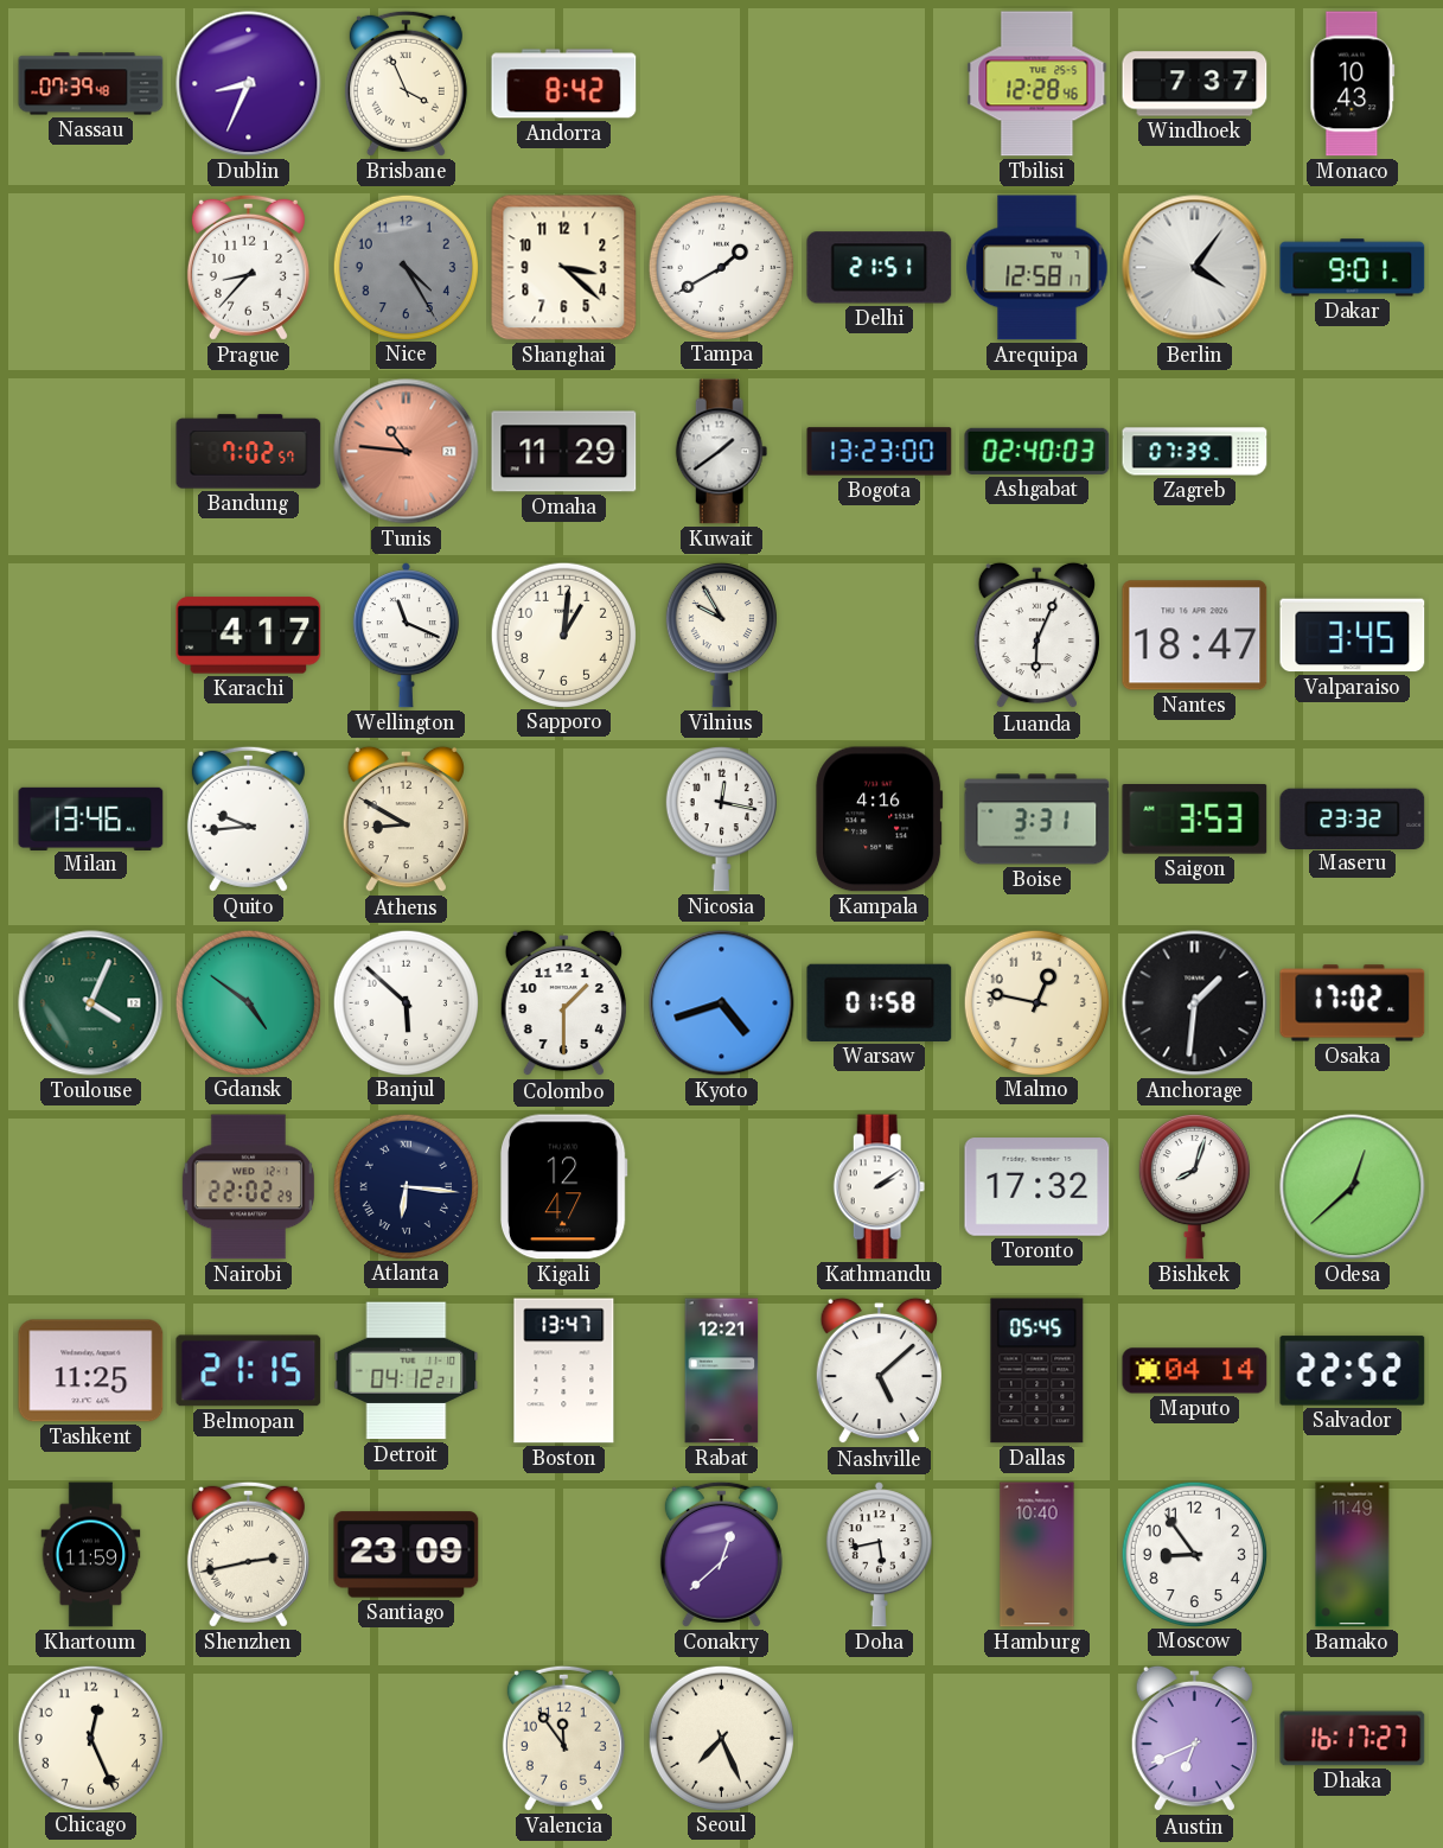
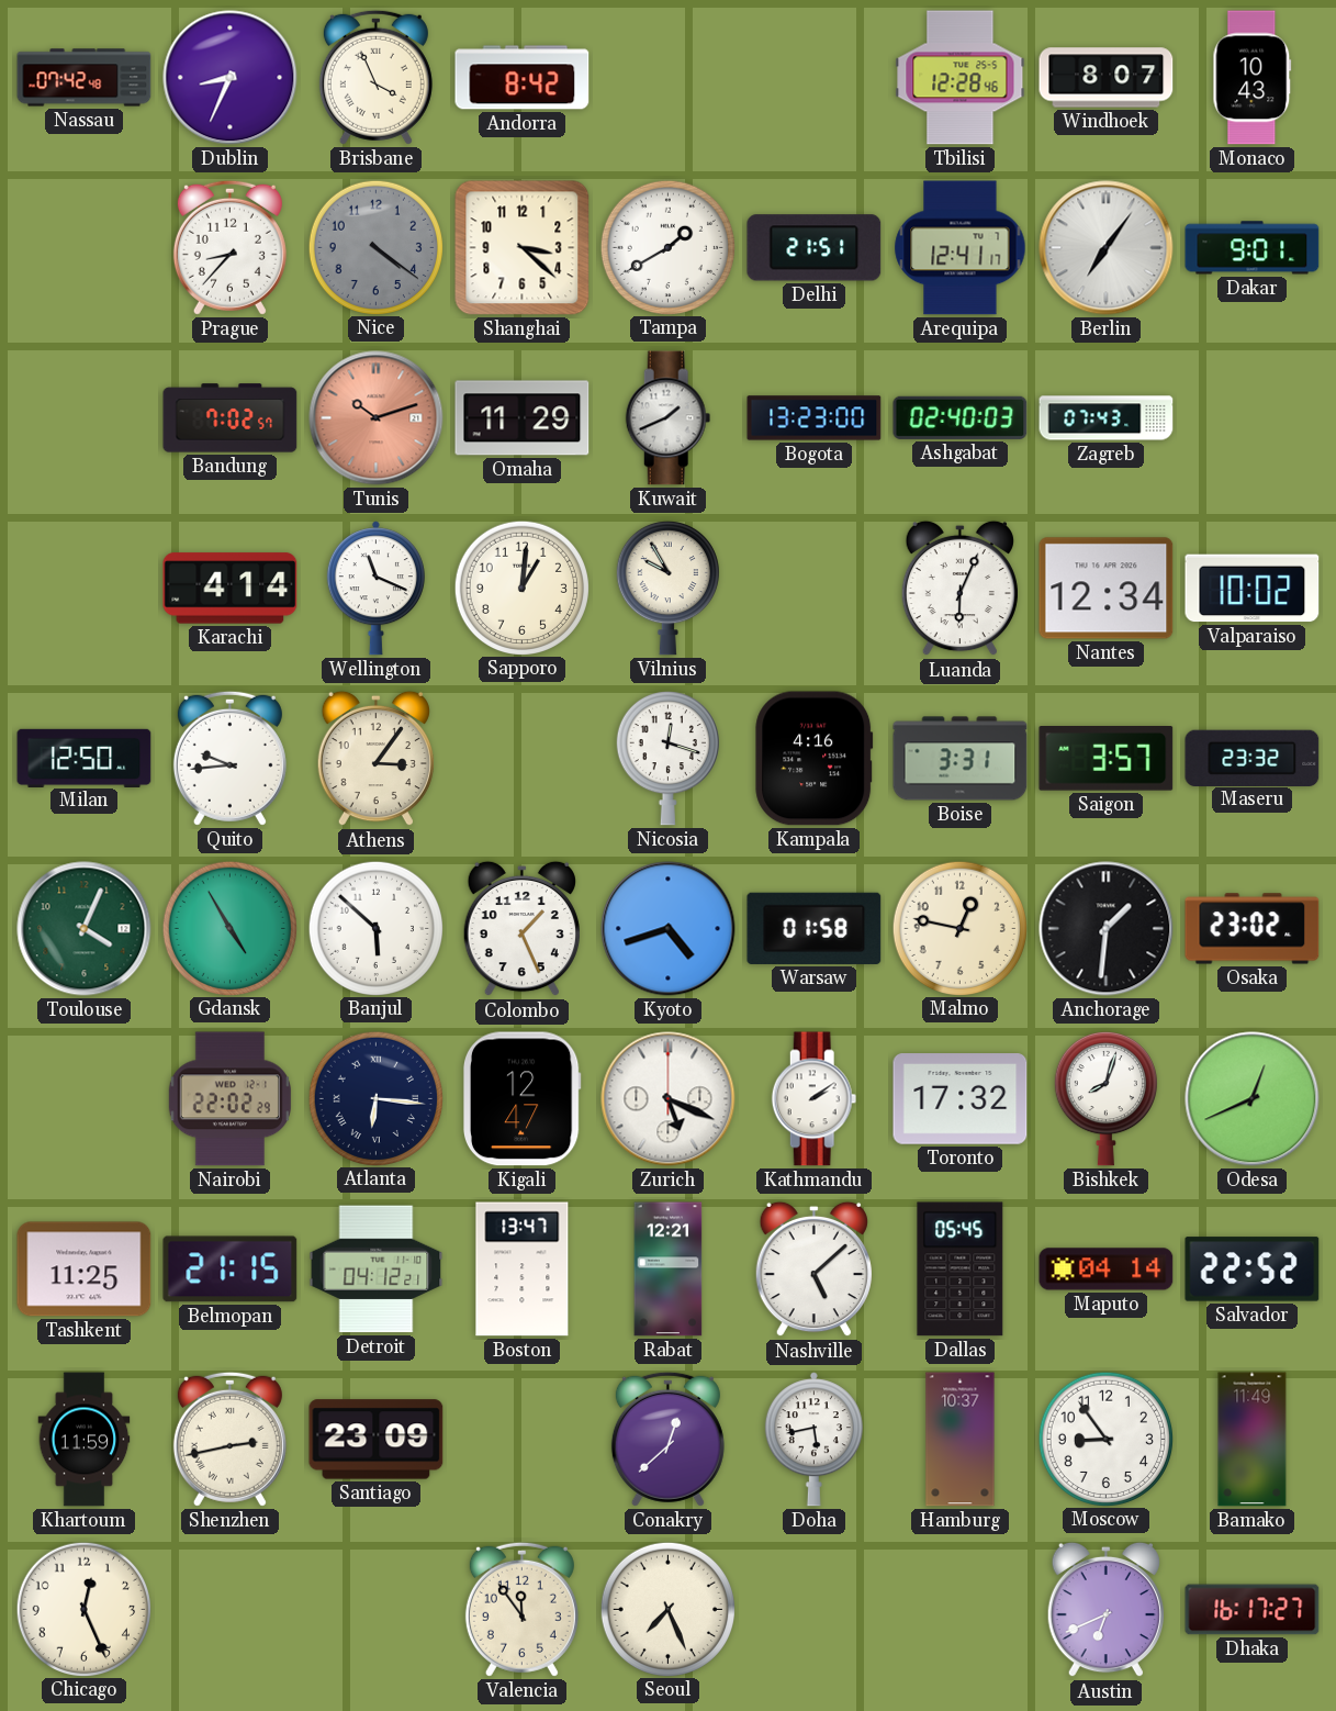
Nassau: 07:39 -> 07:42 (85, 78)
Windhoek: 7:37 -> 8:07 (1107, 78)
Nice: 4:25 -> 4:21 (375, 247)
Arequipa: 12:58 -> 12:41 (961, 248)
Berlin: 4:06 -> 7:06 (1107, 248)
Tunis: 10:46 -> 10:12 (377, 418)
Kuwait: 1:39 -> 1:41 (669, 418)
Zagreb: 07:39 -> 07:43 (1107, 418)
Karachi: 4:17 -> 4:14 (231, 589)
Nantes: 18:47 -> 12:34 (1107, 589)
Valparaiso: 3:45 -> 10:02 (1253, 589)
Milan: 13:46 -> 12:50 (85, 758)
Athens: 8:50 -> 3:06 (375, 759)
Nicosia: 12:17 -> 12:18 (667, 758)
Saigon: 3:53 -> 3:57 (1107, 759)
Gdansk: 4:51 -> 4:55 (229, 928)
Colombo: 1:30 -> 1:26 (521, 929)
Osaka: 17:02 -> 23:02 (1253, 929)
Zurich: none -> 5:19 (669, 1099)
Odesa: 12:38 -> 12:41 (1253, 1099)
Hamburg: 10:40 -> 10:37 (961, 1440)
